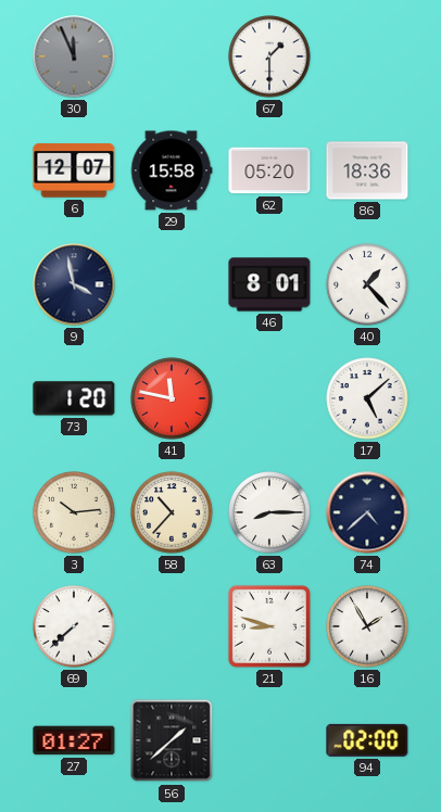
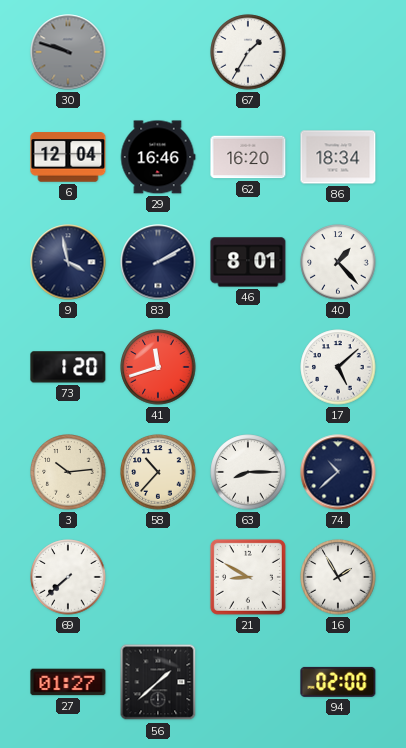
30: 11:56 -> 9:48 (68, 52)
67: 1:30 -> 1:35 (248, 52)
6: 12:07 -> 12:04 (68, 157)
29: 15:58 -> 16:46 (158, 157)
62: 05:20 -> 16:20 (248, 157)
86: 18:36 -> 18:34 (338, 157)
83: none -> 2:10 (158, 262)
41: 11:47 -> 11:42 (158, 367)
74: 4:38 -> 10:38 (338, 472)
21: 8:48 -> 8:50 (248, 577)
